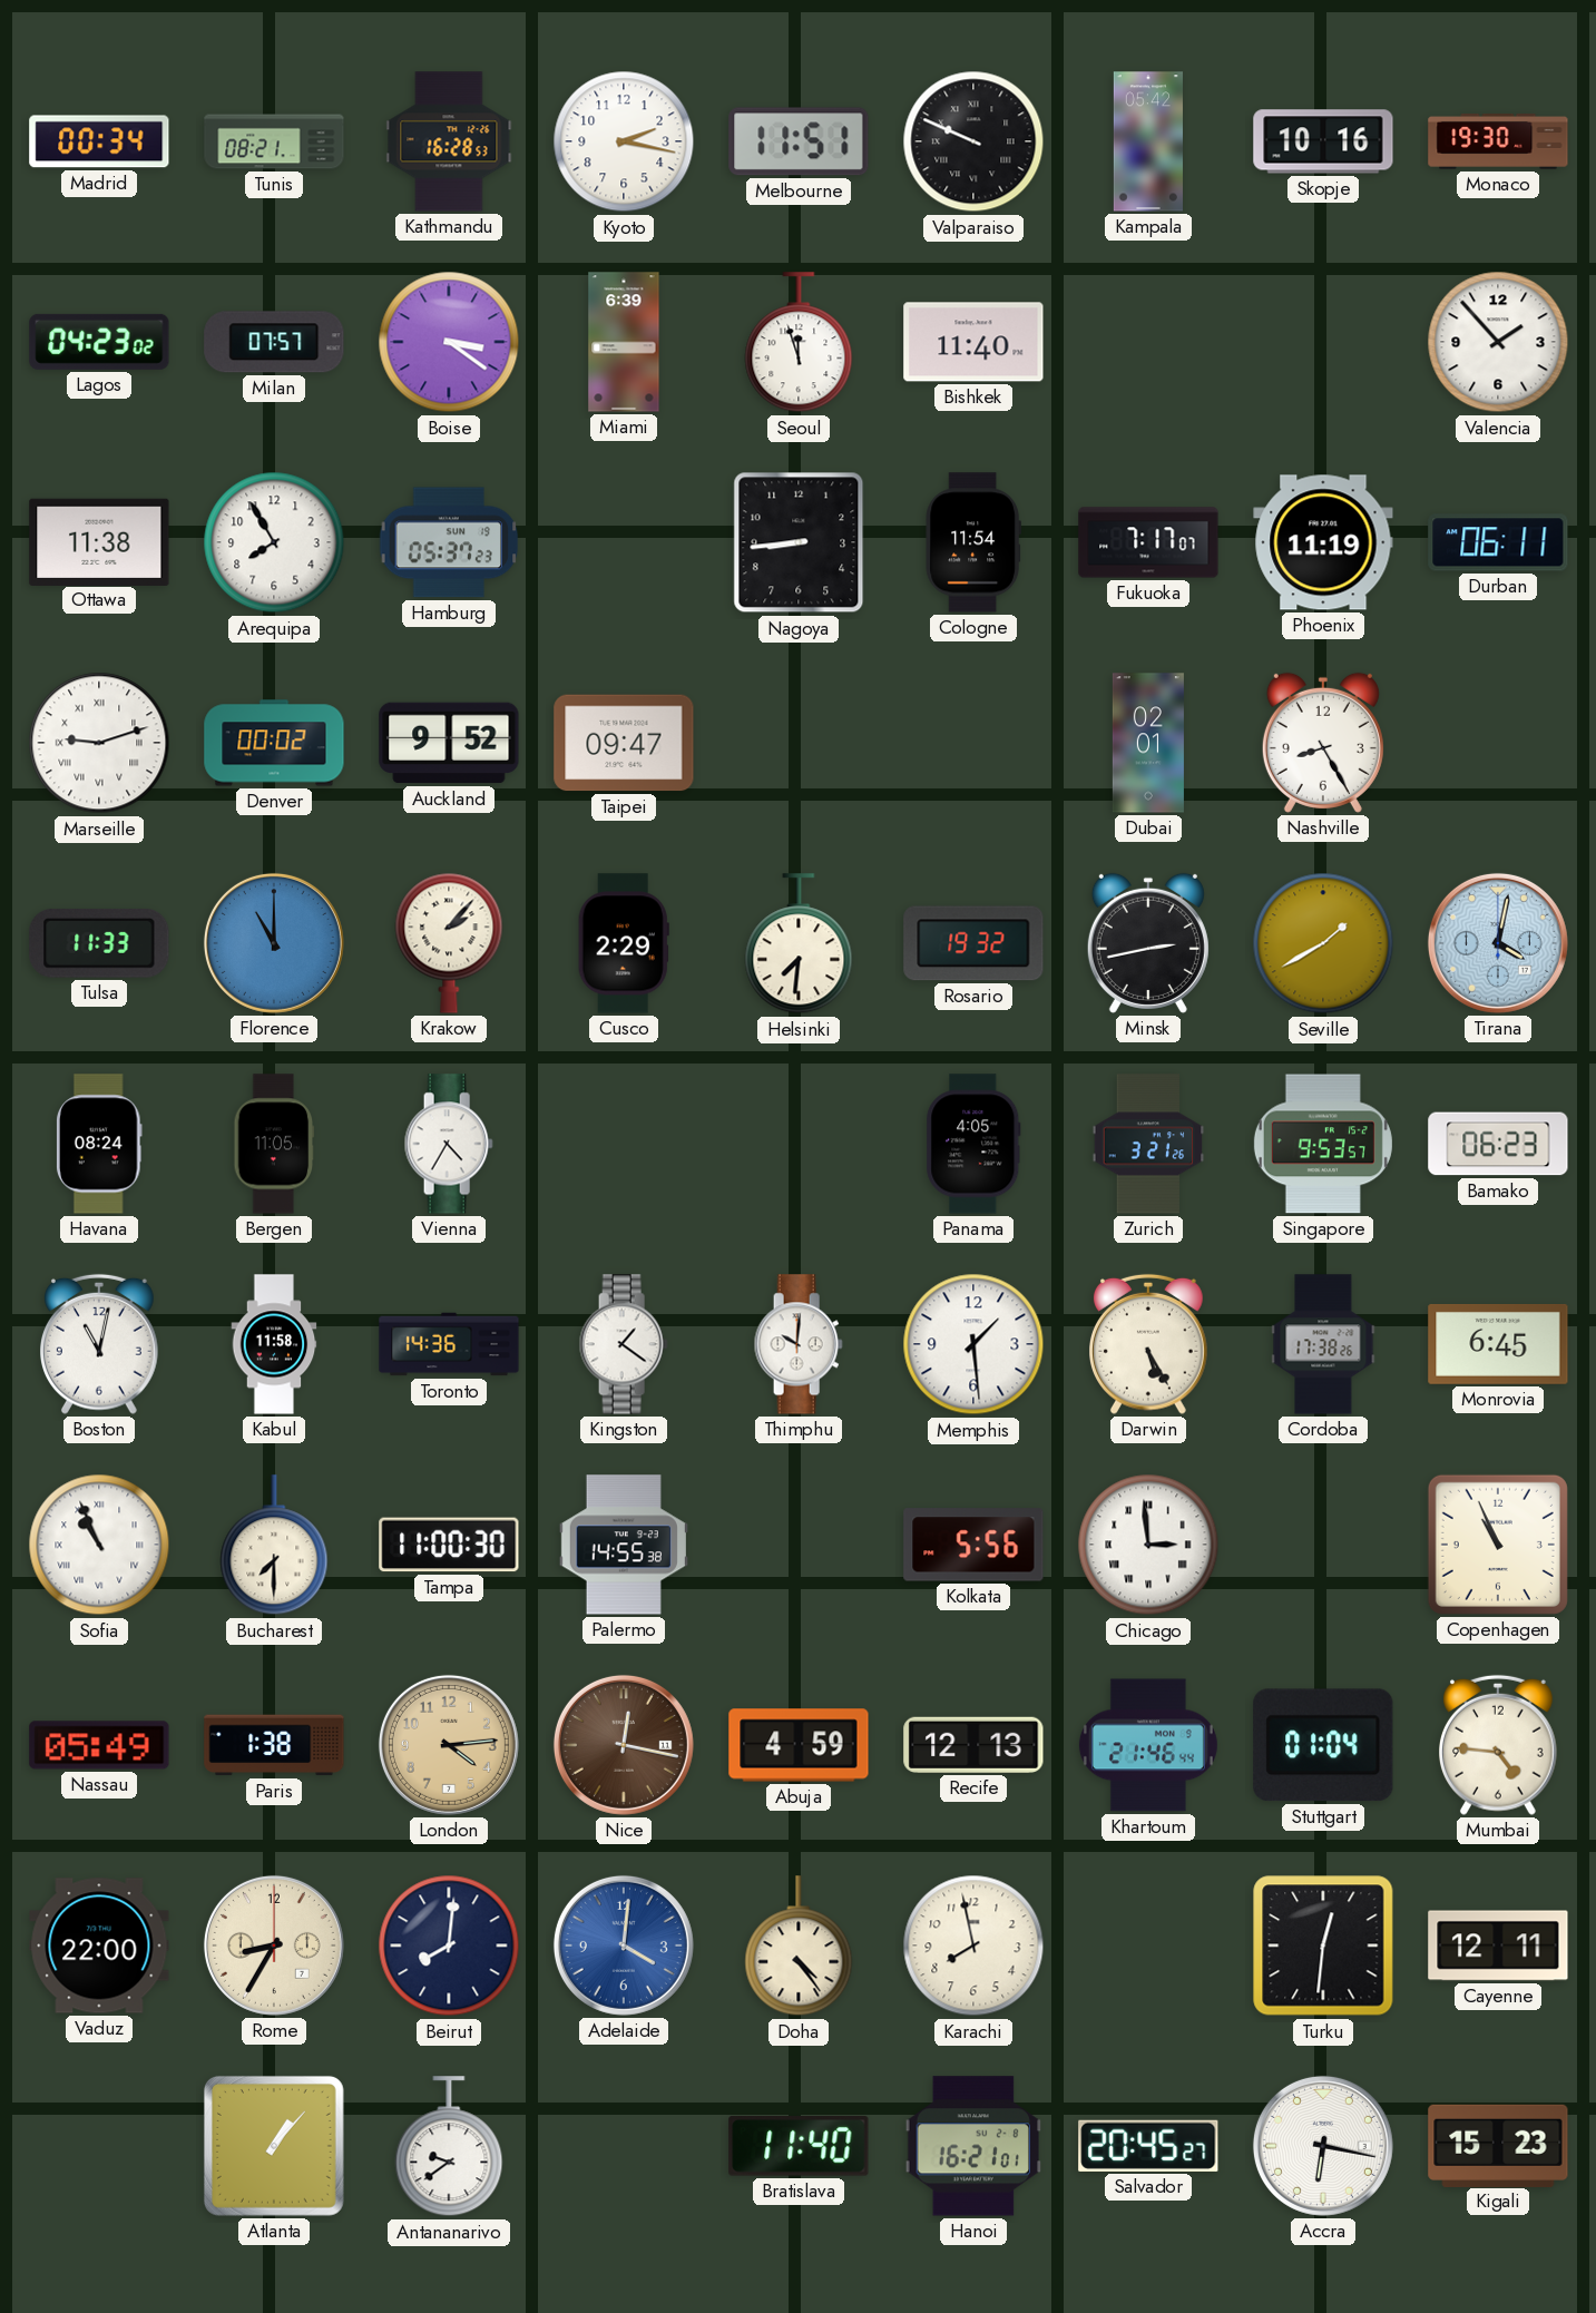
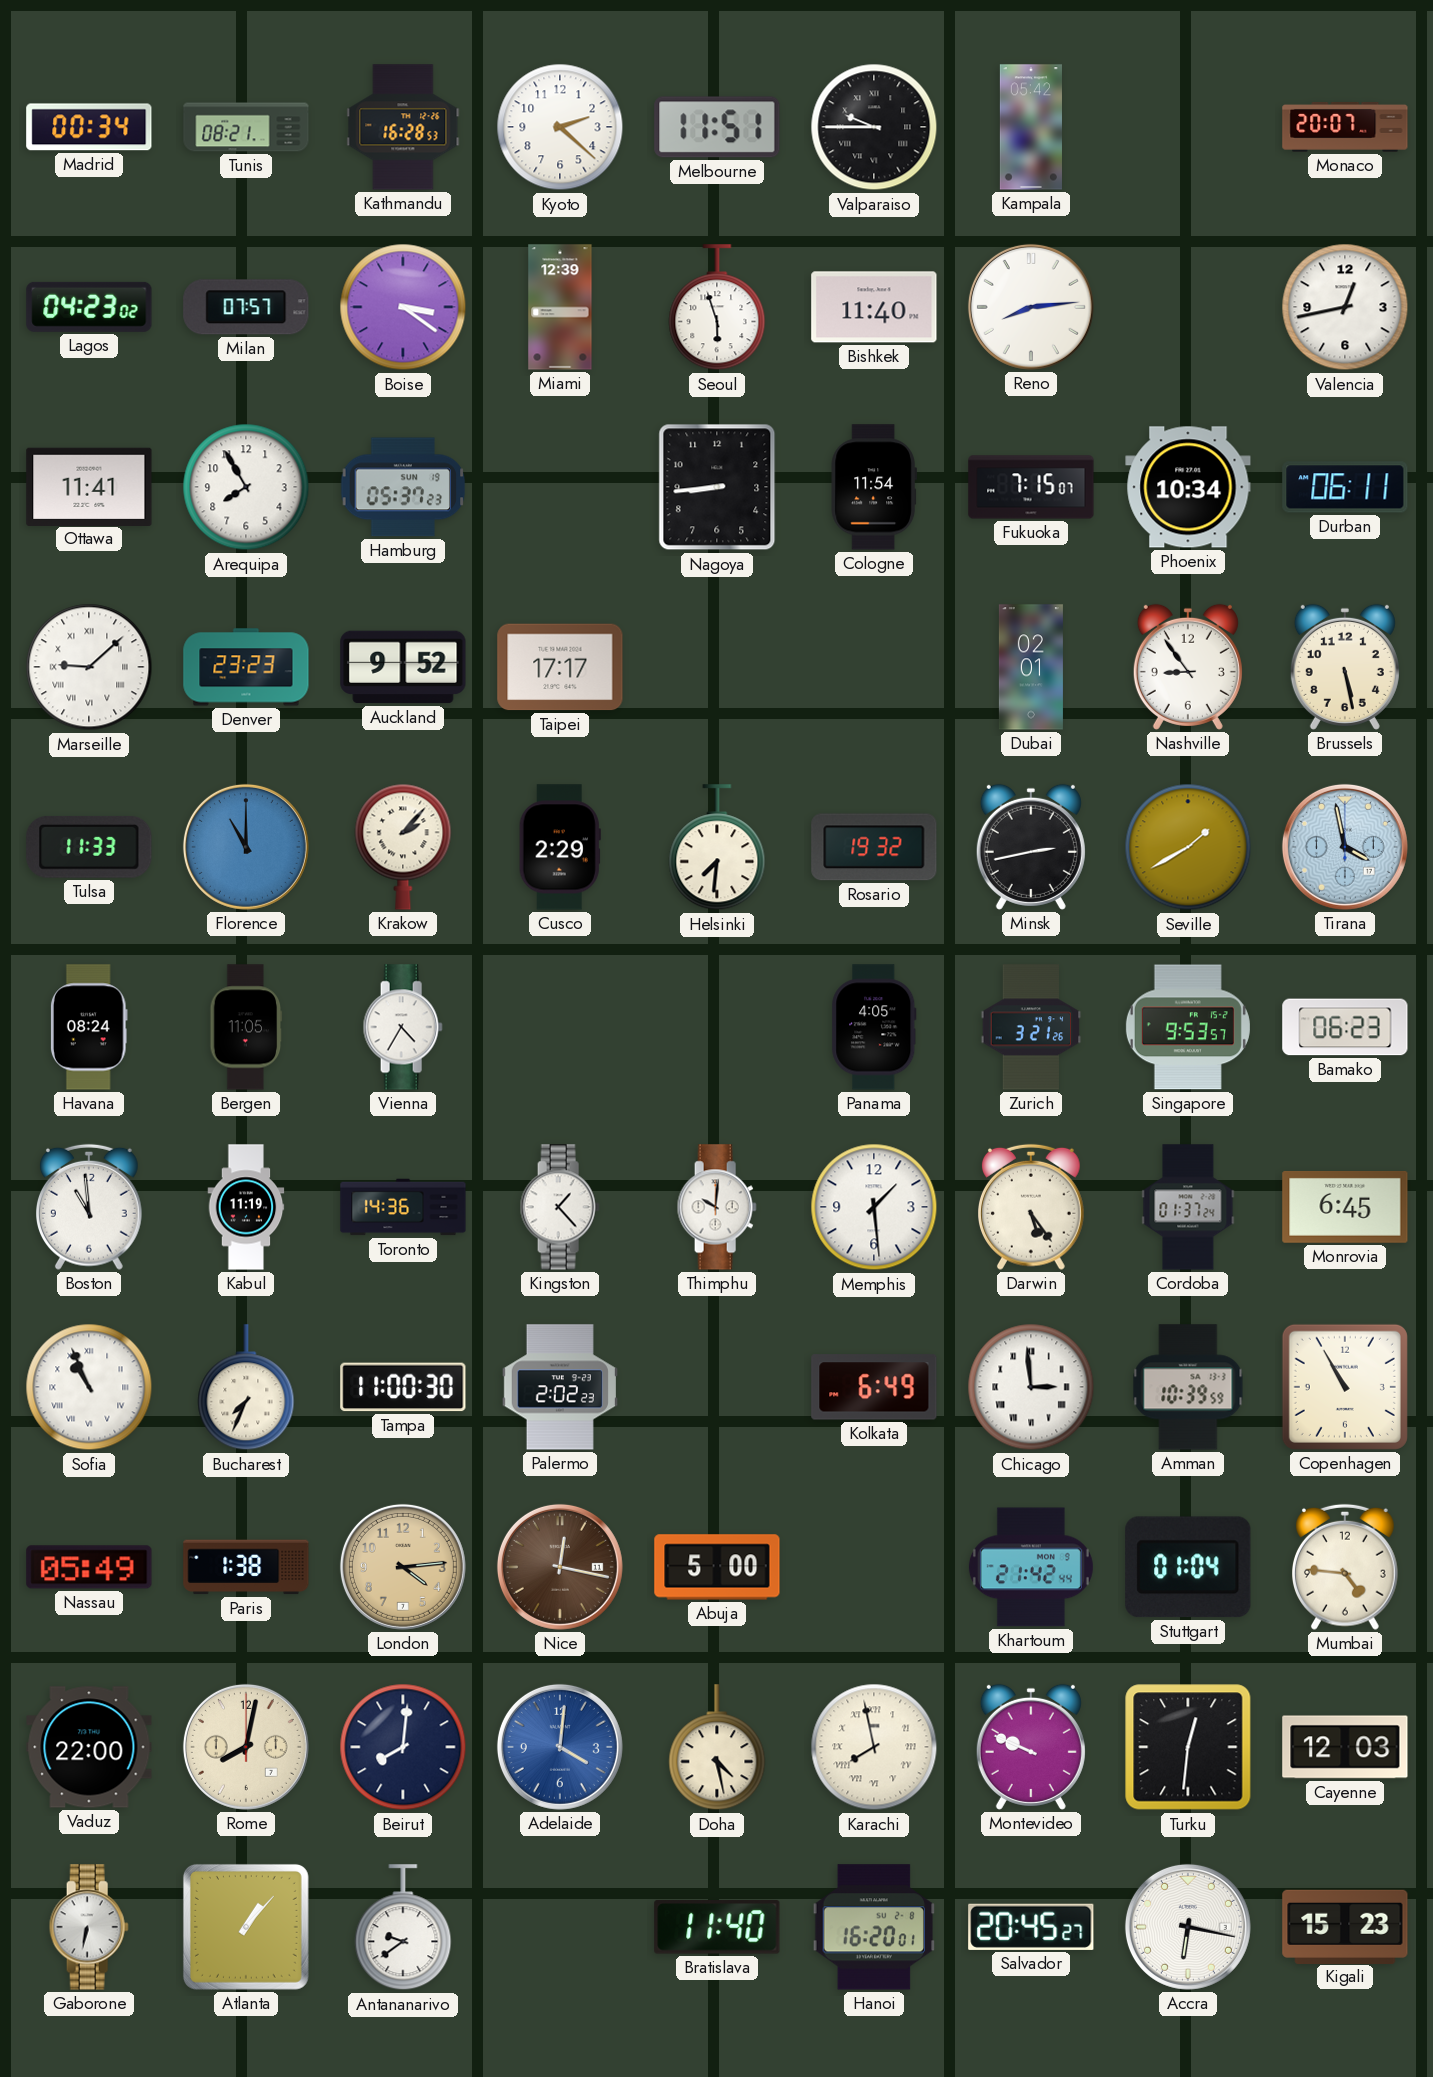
Kyoto: 2:17 -> 2:22 (560, 127)
Valparaiso: 9:49 -> 9:45 (874, 127)
Skopje: 10:16 -> none (1323, 141)
Monaco: 19:30 -> 20:07 (1345, 127)
Miami: 6:39 -> 12:39 (560, 307)
Seoul: 11:57 -> 5:57 (717, 308)
Reno: none -> 8:14 (1031, 307)
Valencia: 1:53 -> 12:43 (1345, 307)
Ottawa: 11:38 -> 11:41 (89, 486)
Fukuoka: 7:17 -> 7:15 (1031, 487)
Phoenix: 11:19 -> 10:34 (1188, 487)
Marseille: 9:12 -> 9:08 (89, 667)
Denver: 00:02 -> 23:23 (246, 667)
Taipei: 09:47 -> 17:17 (560, 667)
Nashville: 8:25 -> 8:54 (1188, 667)
Brussels: none -> 5:28 (1345, 667)
Tirana: 4:02 -> 3:58 (1345, 847)
Boston: 11:02 -> 10:59 (90, 1207)
Kabul: 11:58 -> 11:19 (246, 1207)
Kingston: 1:21 -> 1:23 (560, 1207)
Darwin: 5:25 -> 5:24 (1032, 1207)
Cordoba: 17:38 -> 01:37 (1188, 1207)
Bucharest: 7:30 -> 7:34 (246, 1388)
Palermo: 14:55 -> 2:02 (560, 1387)
Kolkata: 5:56 -> 6:49 (874, 1387)
Amman: none -> 10:39 (1188, 1387)
Copenhagen: 10:56 -> 10:55 (1345, 1387)
Abuja: 4:59 -> 5:00 (717, 1567)
Recife: 12:13 -> none (973, 1745)
Khartoum: 21:46 -> 21:42 (1031, 1567)
Rome: 8:35 -> 8:02 (246, 1747)
Doha: 4:24 -> 4:28 (717, 1748)
Karachi numerals: Arabic -> Roman (874, 1747)
Montevideo: none -> 9:49 (1031, 1747)
Cayenne: 12:11 -> 12:03 (1345, 1747)
Gaborone: none -> 6:32 (89, 1927)
Hanoi: 16:21 -> 16:20 (874, 1927)
